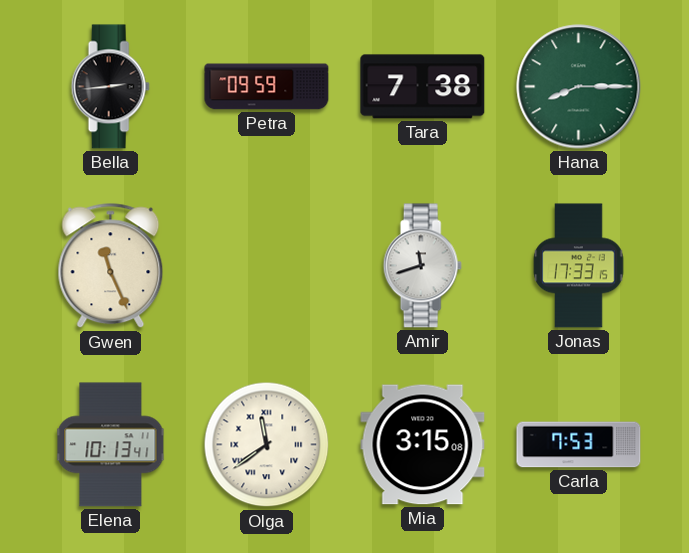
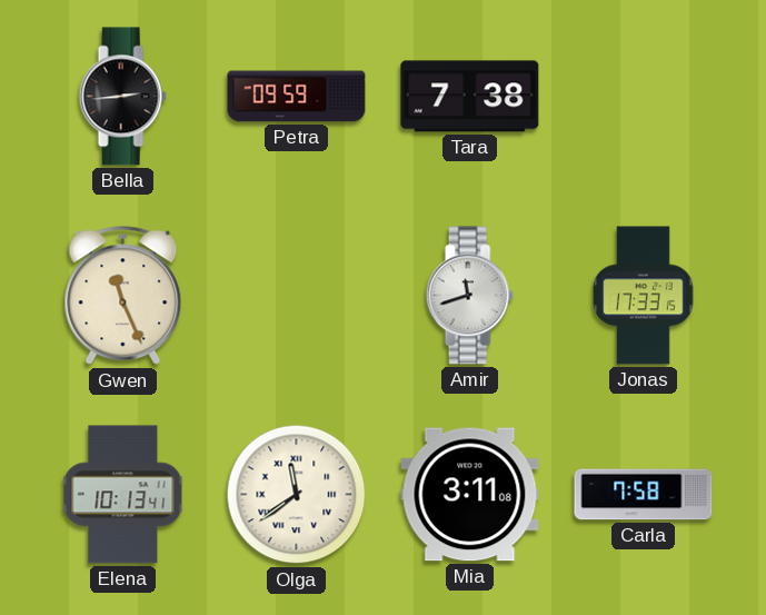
Hana: 8:15 -> none (579, 87)
Mia: 3:15 -> 3:11 (470, 495)
Carla: 7:53 -> 7:58 (644, 495)
